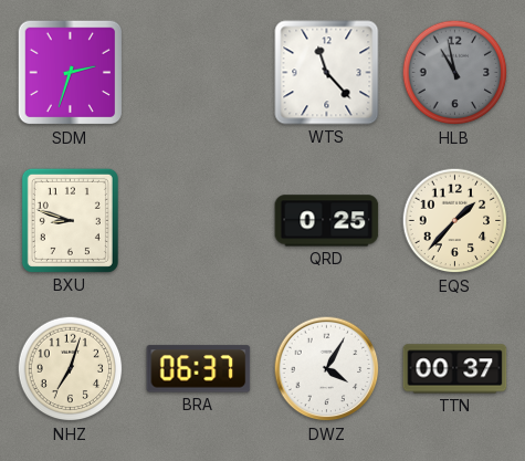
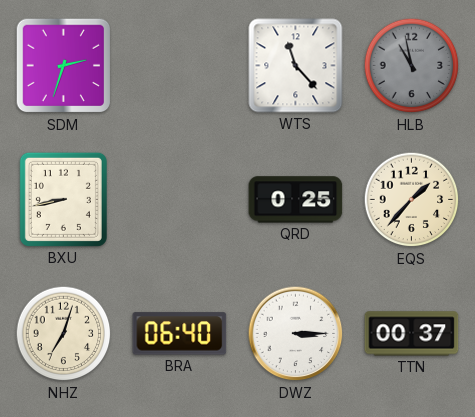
BXU: 8:48 -> 8:43 (63, 199)
BRA: 06:37 -> 06:40 (180, 334)
DWZ: 4:05 -> 3:15 (296, 334)
